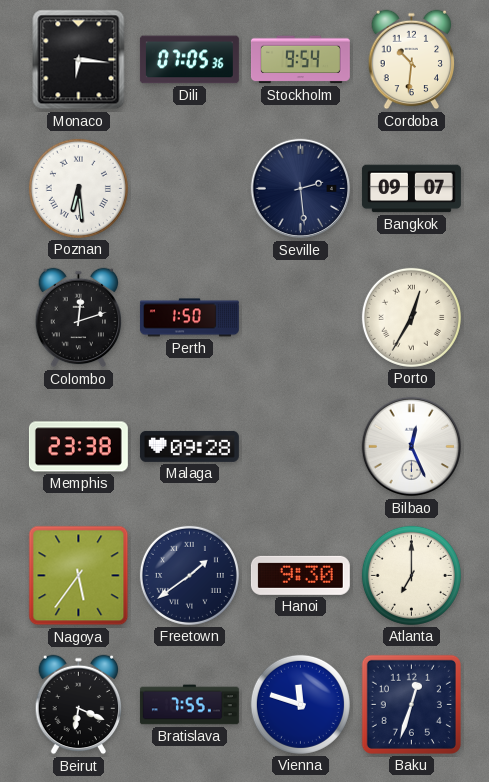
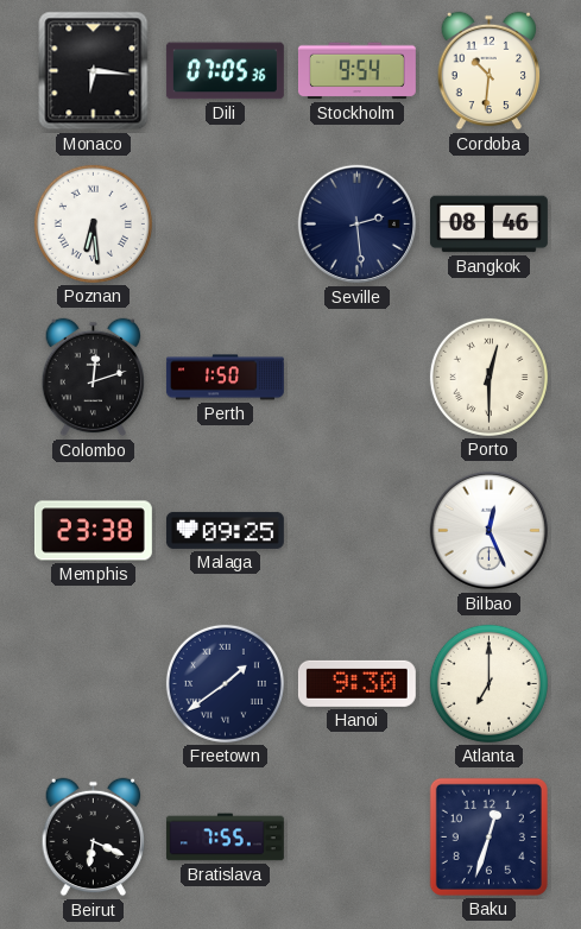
Bangkok: 09:07 -> 08:46 (488, 225)
Porto: 12:35 -> 12:30 (488, 377)
Malaga: 09:28 -> 09:25 (225, 530)
Nagoya: 5:36 -> none (79, 576)
Vienna: 11:48 -> none (300, 704)
